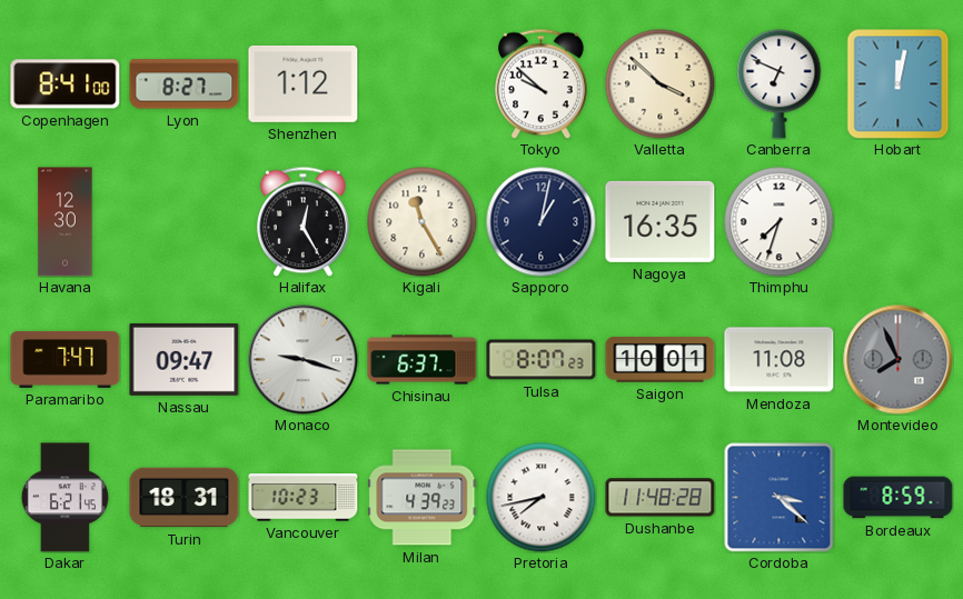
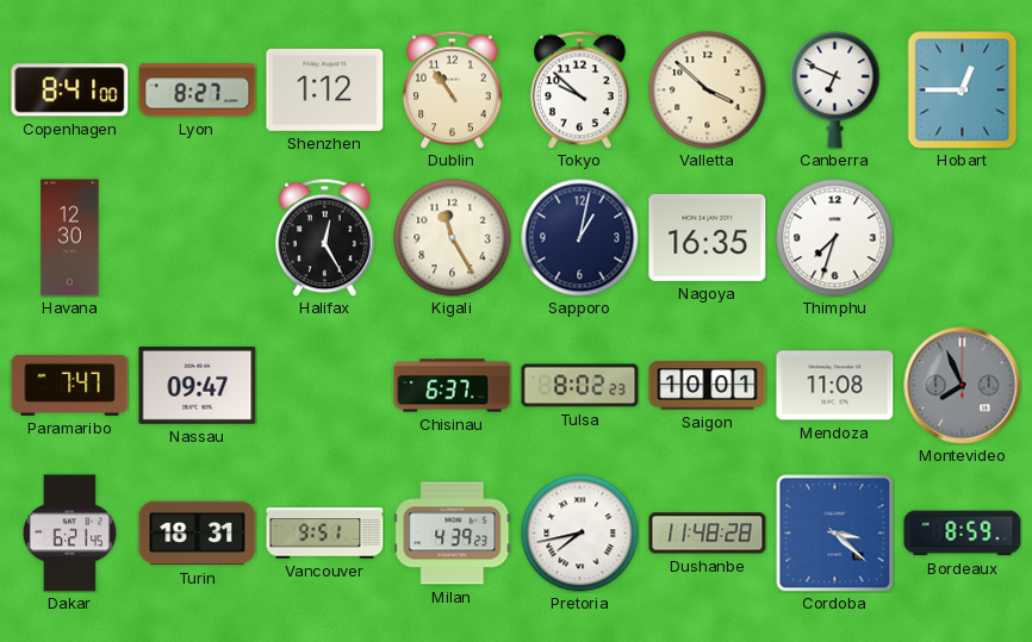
Dublin: none -> 10:54 (453, 89)
Hobart: 12:02 -> 12:45 (963, 91)
Monaco: 9:18 -> none (304, 360)
Tulsa: 8:07 -> 8:02 (580, 386)
Vancouver: 10:23 -> 9:51 (325, 534)
